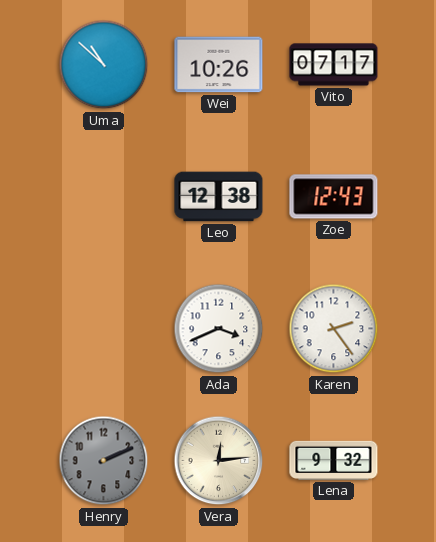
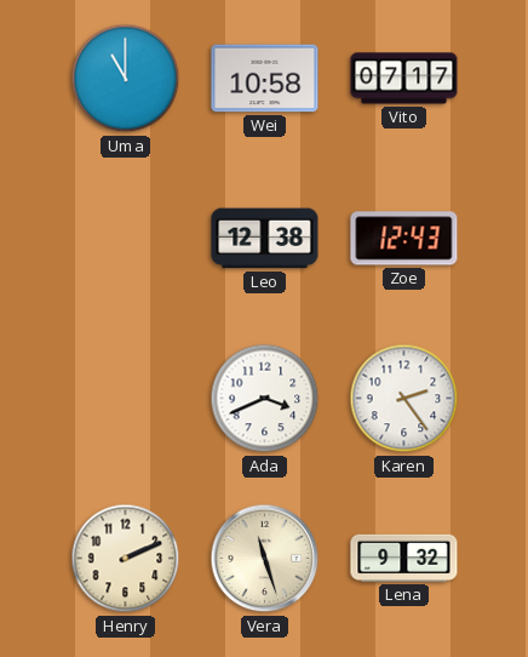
Uma: 10:52 -> 11:00 (126, 79)
Wei: 10:26 -> 10:58 (265, 79)
Henry dial: grey -> cream (126, 559)
Vera: 12:14 -> 11:27 (265, 559)
